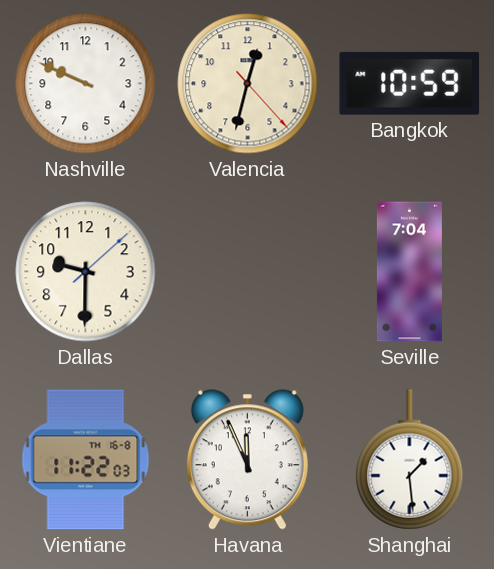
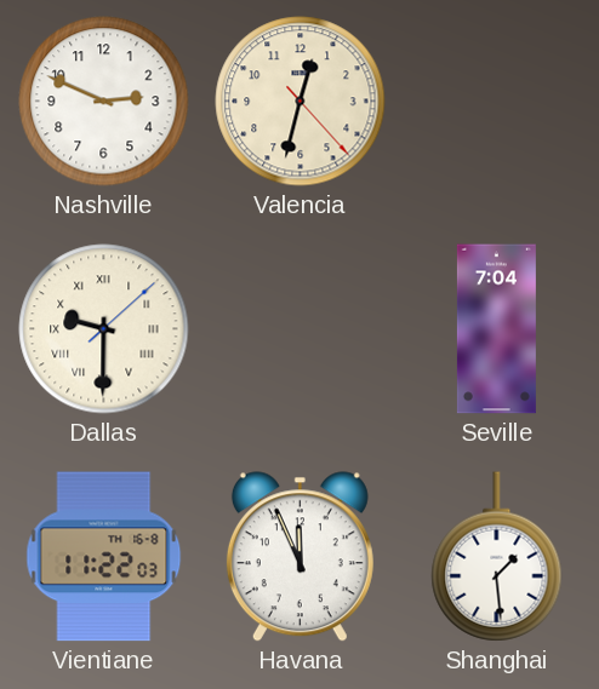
Nashville: 9:49 -> 2:49 (104, 102)
Bangkok: 10:59 -> none (410, 83)
Dallas numerals: Arabic -> Roman (104, 329)
